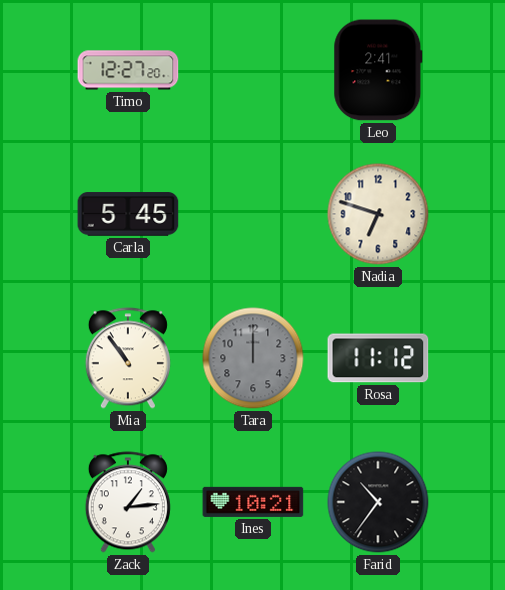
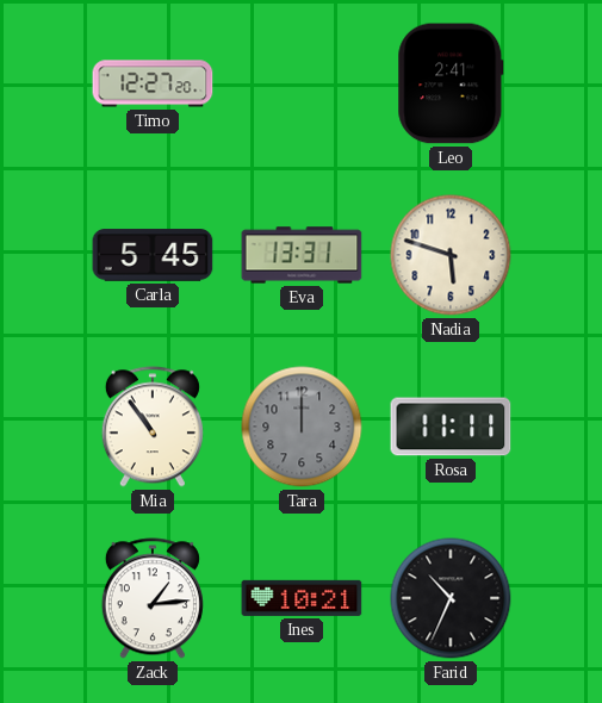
Eva: none -> 13:31 (302, 255)
Nadia: 6:48 -> 5:48 (451, 255)
Rosa: 11:12 -> 11:11 (451, 427)
Farid: 10:36 -> 10:34 (451, 598)
